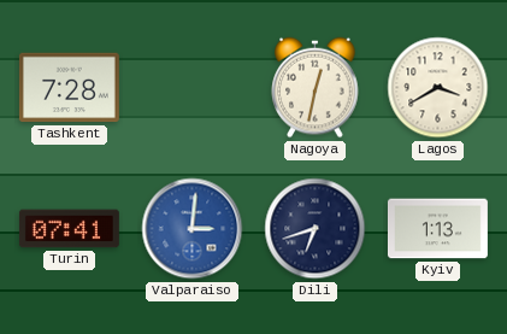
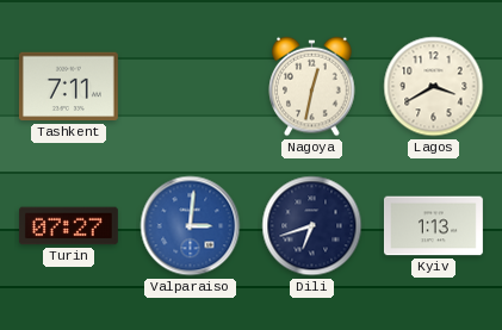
Tashkent: 7:28 -> 7:11 (68, 87)
Turin: 07:41 -> 07:27 (68, 226)
